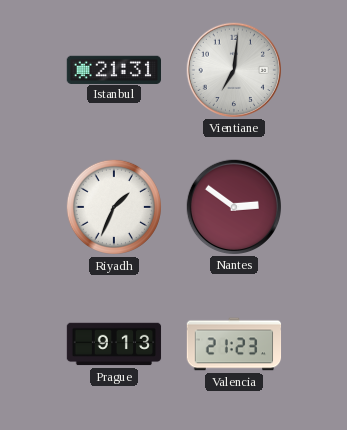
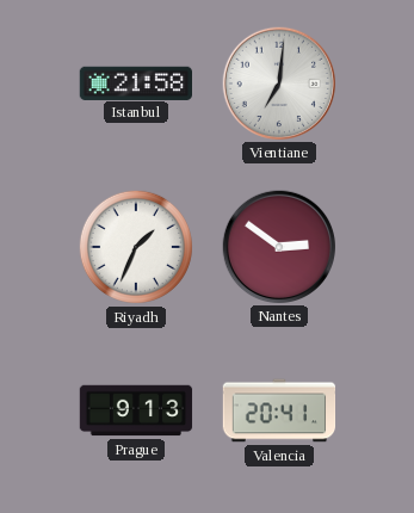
Istanbul: 21:31 -> 21:58 (135, 82)
Valencia: 21:23 -> 20:41 (279, 410)
